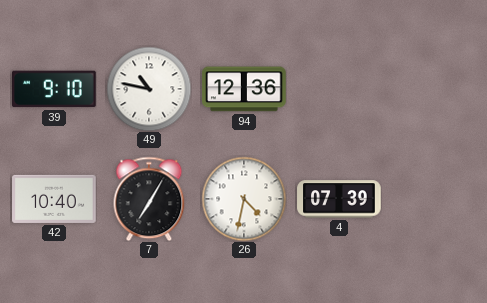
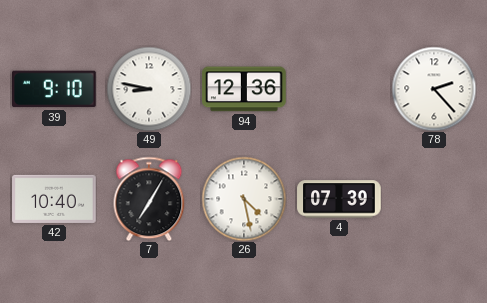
49: 10:47 -> 8:47 (149, 89)
78: none -> 2:23 (434, 89)
26: 4:32 -> 4:28 (244, 199)
